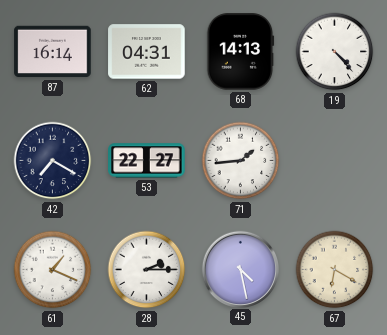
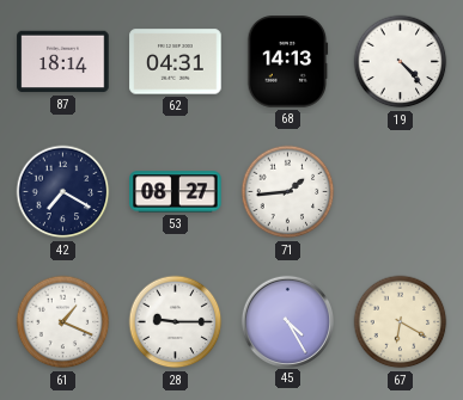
87: 16:14 -> 18:14 (63, 62)
53: 22:27 -> 08:27 (176, 192)
28: 2:15 -> 9:15 (176, 322)
45: 4:28 -> 4:25 (287, 321)
